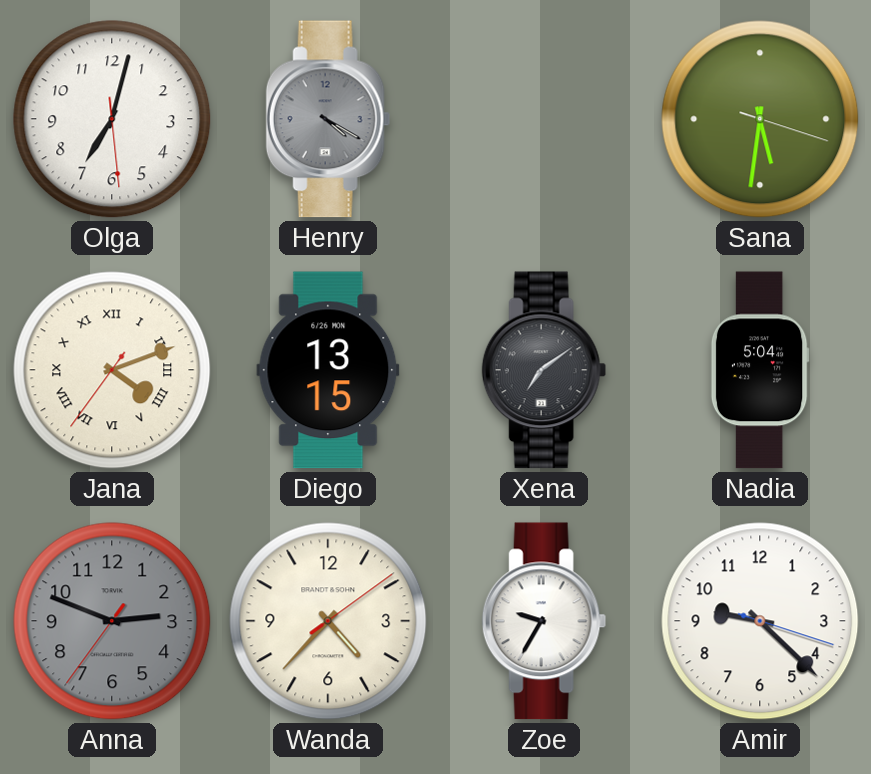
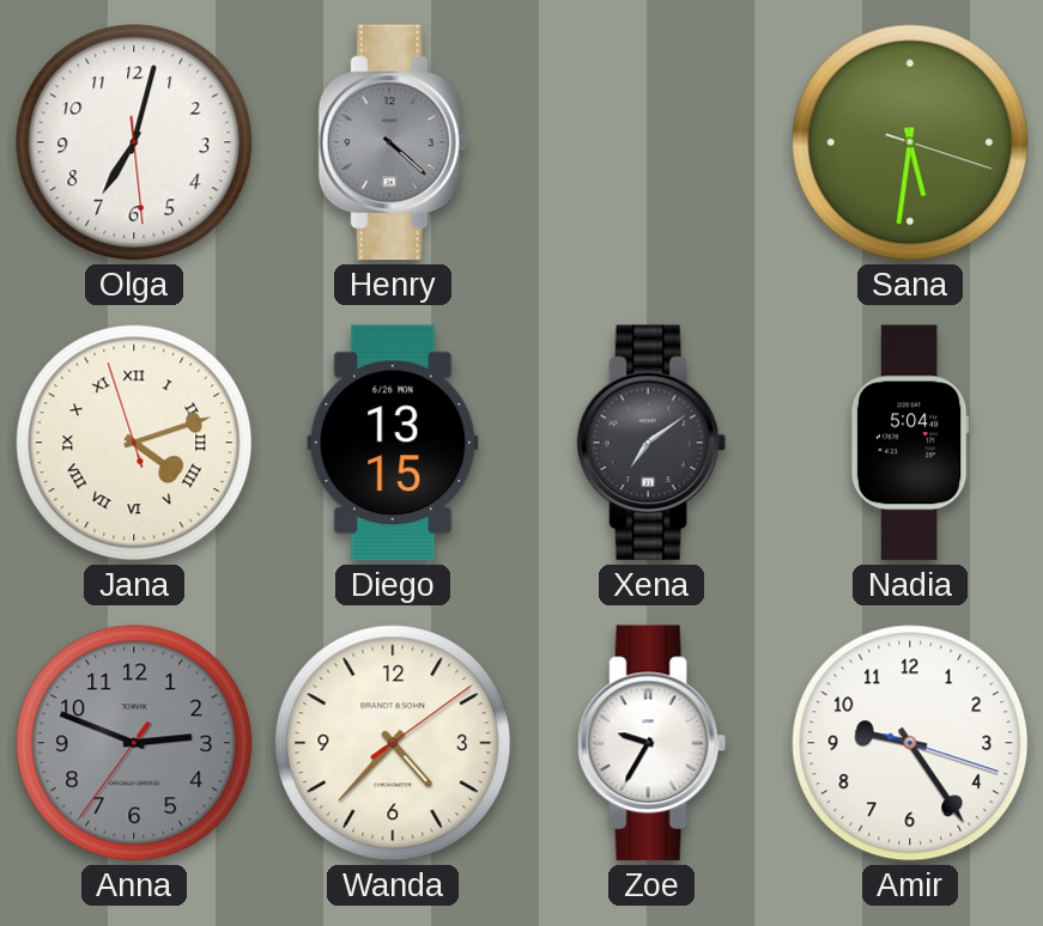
Henry: 4:20 -> 4:22 (393, 142)
Jana: 4:11:36 -> 4:11:57 (134, 443)
Amir: 9:22 -> 9:24 (910, 743)
